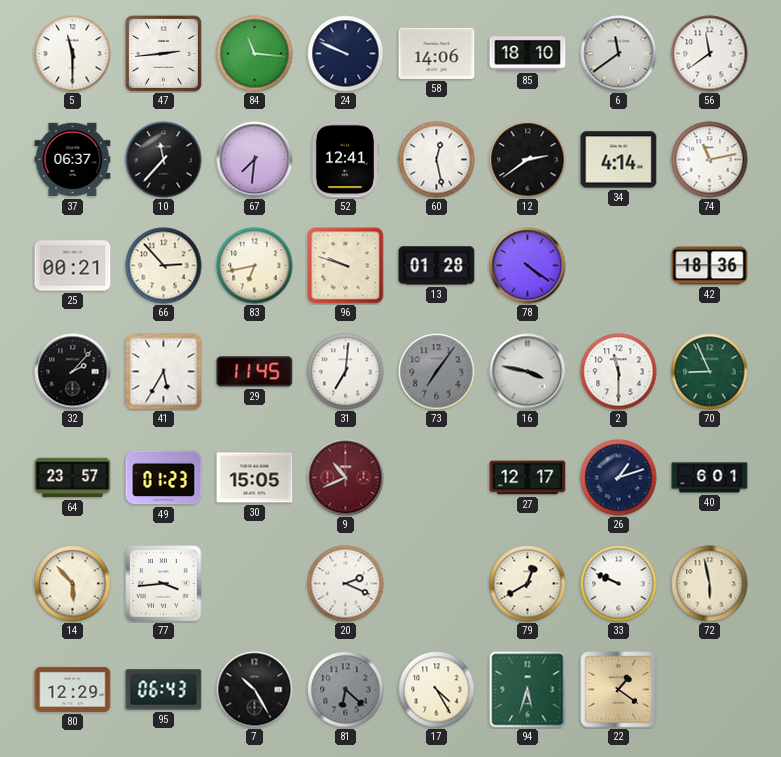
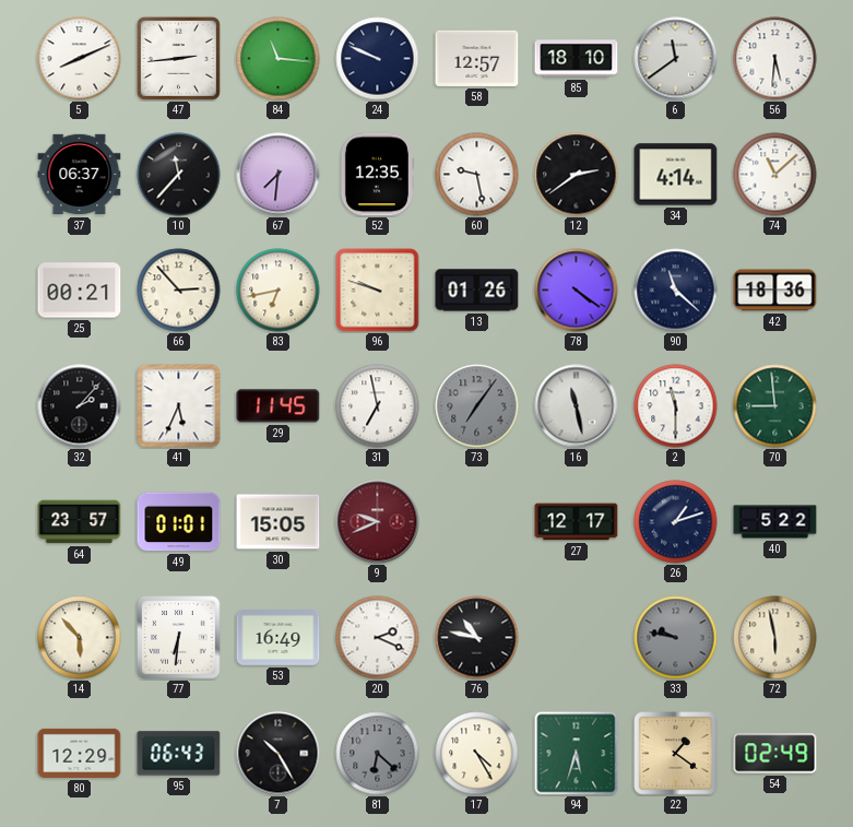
5: 11:30 -> 8:11 (80, 59)
58: 14:06 -> 12:57 (477, 58)
56: 11:39 -> 5:31 (775, 59)
52: 12:41 -> 12:35 (377, 175)
60: 12:28 -> 9:28 (477, 175)
74: 11:13 -> 11:08 (775, 175)
13: 01:28 -> 01:26 (477, 291)
90: none -> 11:22 (676, 291)
41: 5:35 -> 5:34 (179, 406)
31: 7:01 -> 6:58 (378, 406)
16: 3:47 -> 11:28 (577, 406)
70: 8:56 -> 8:59 (775, 406)
49: 01:23 -> 01:01 (179, 522)
9: 10:41 -> 9:41 (378, 522)
40: 6:01 -> 5:22 (775, 522)
77: 3:44 -> 6:31 (179, 638)
53: none -> 16:49 (279, 638)
76: none -> 10:47 (477, 638)
79: 12:40 -> none (528, 584)
33: 9:49 -> 9:47 (676, 638)
33 dial: white -> grey (676, 638)
54: none -> 02:49 (775, 754)
